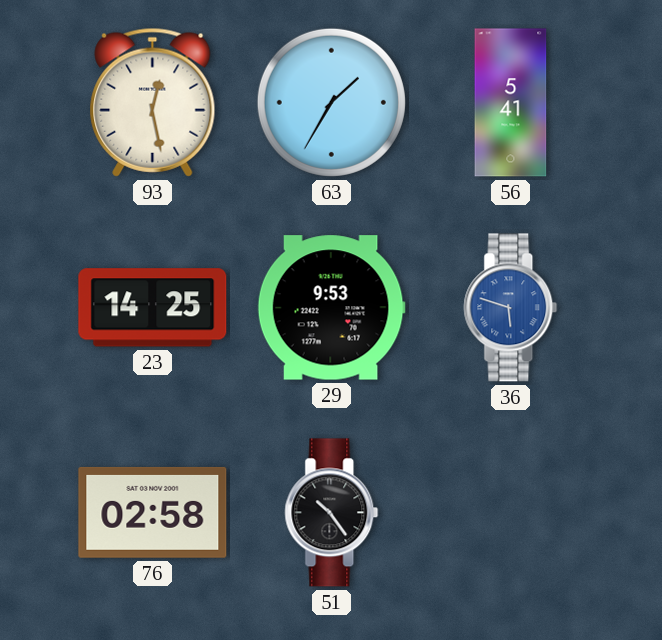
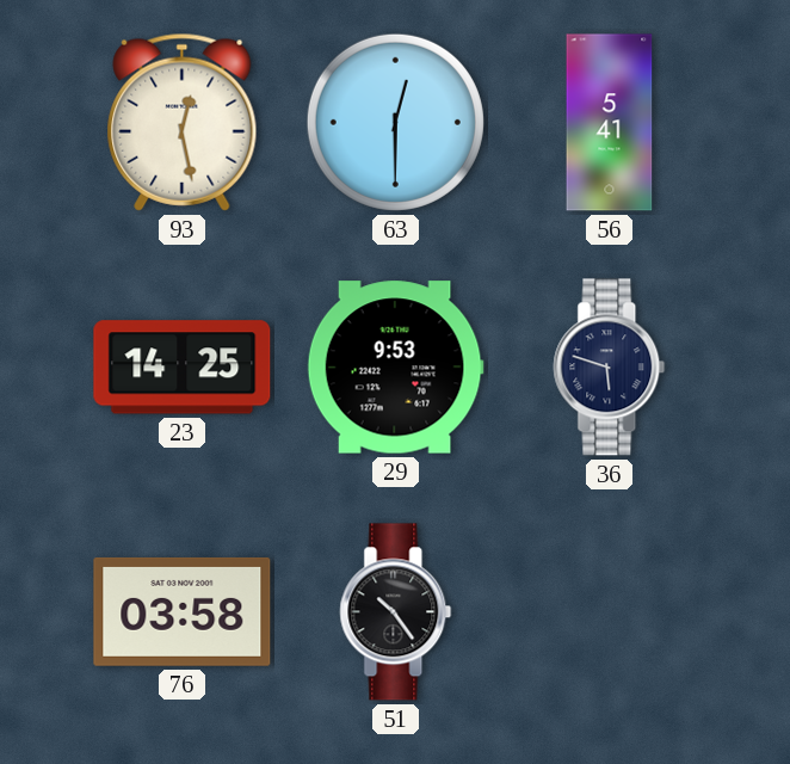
63: 1:35 -> 12:30 (395, 122)
36 dial: blue -> navy (610, 368)
76: 02:58 -> 03:58 (183, 611)
